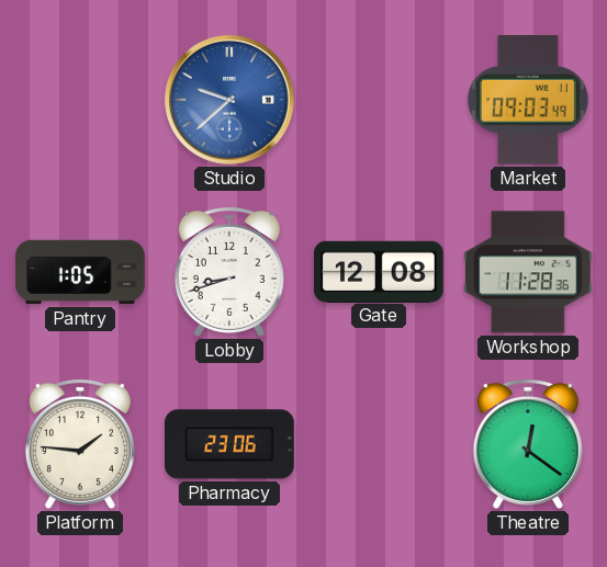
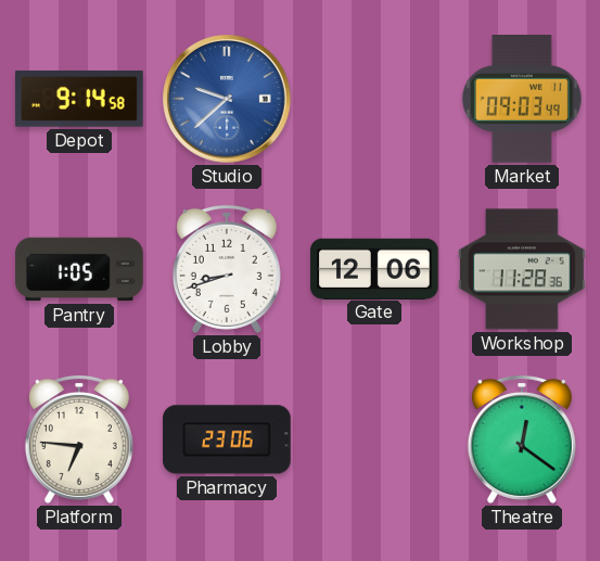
Depot: none -> 9:14 (79, 100)
Gate: 12:08 -> 12:06 (374, 268)
Platform: 1:46 -> 6:46 (79, 439)
